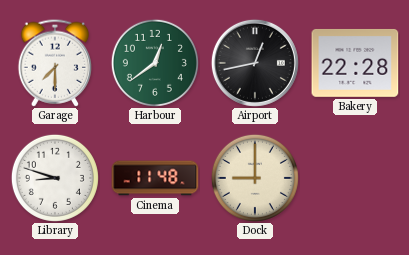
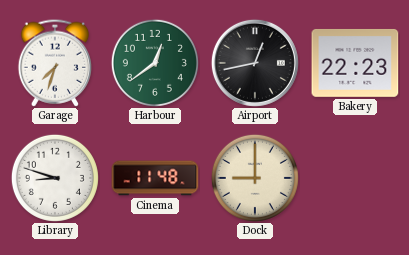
Garage: 7:30 -> 7:33 (55, 63)
Bakery: 22:28 -> 22:23 (355, 63)
